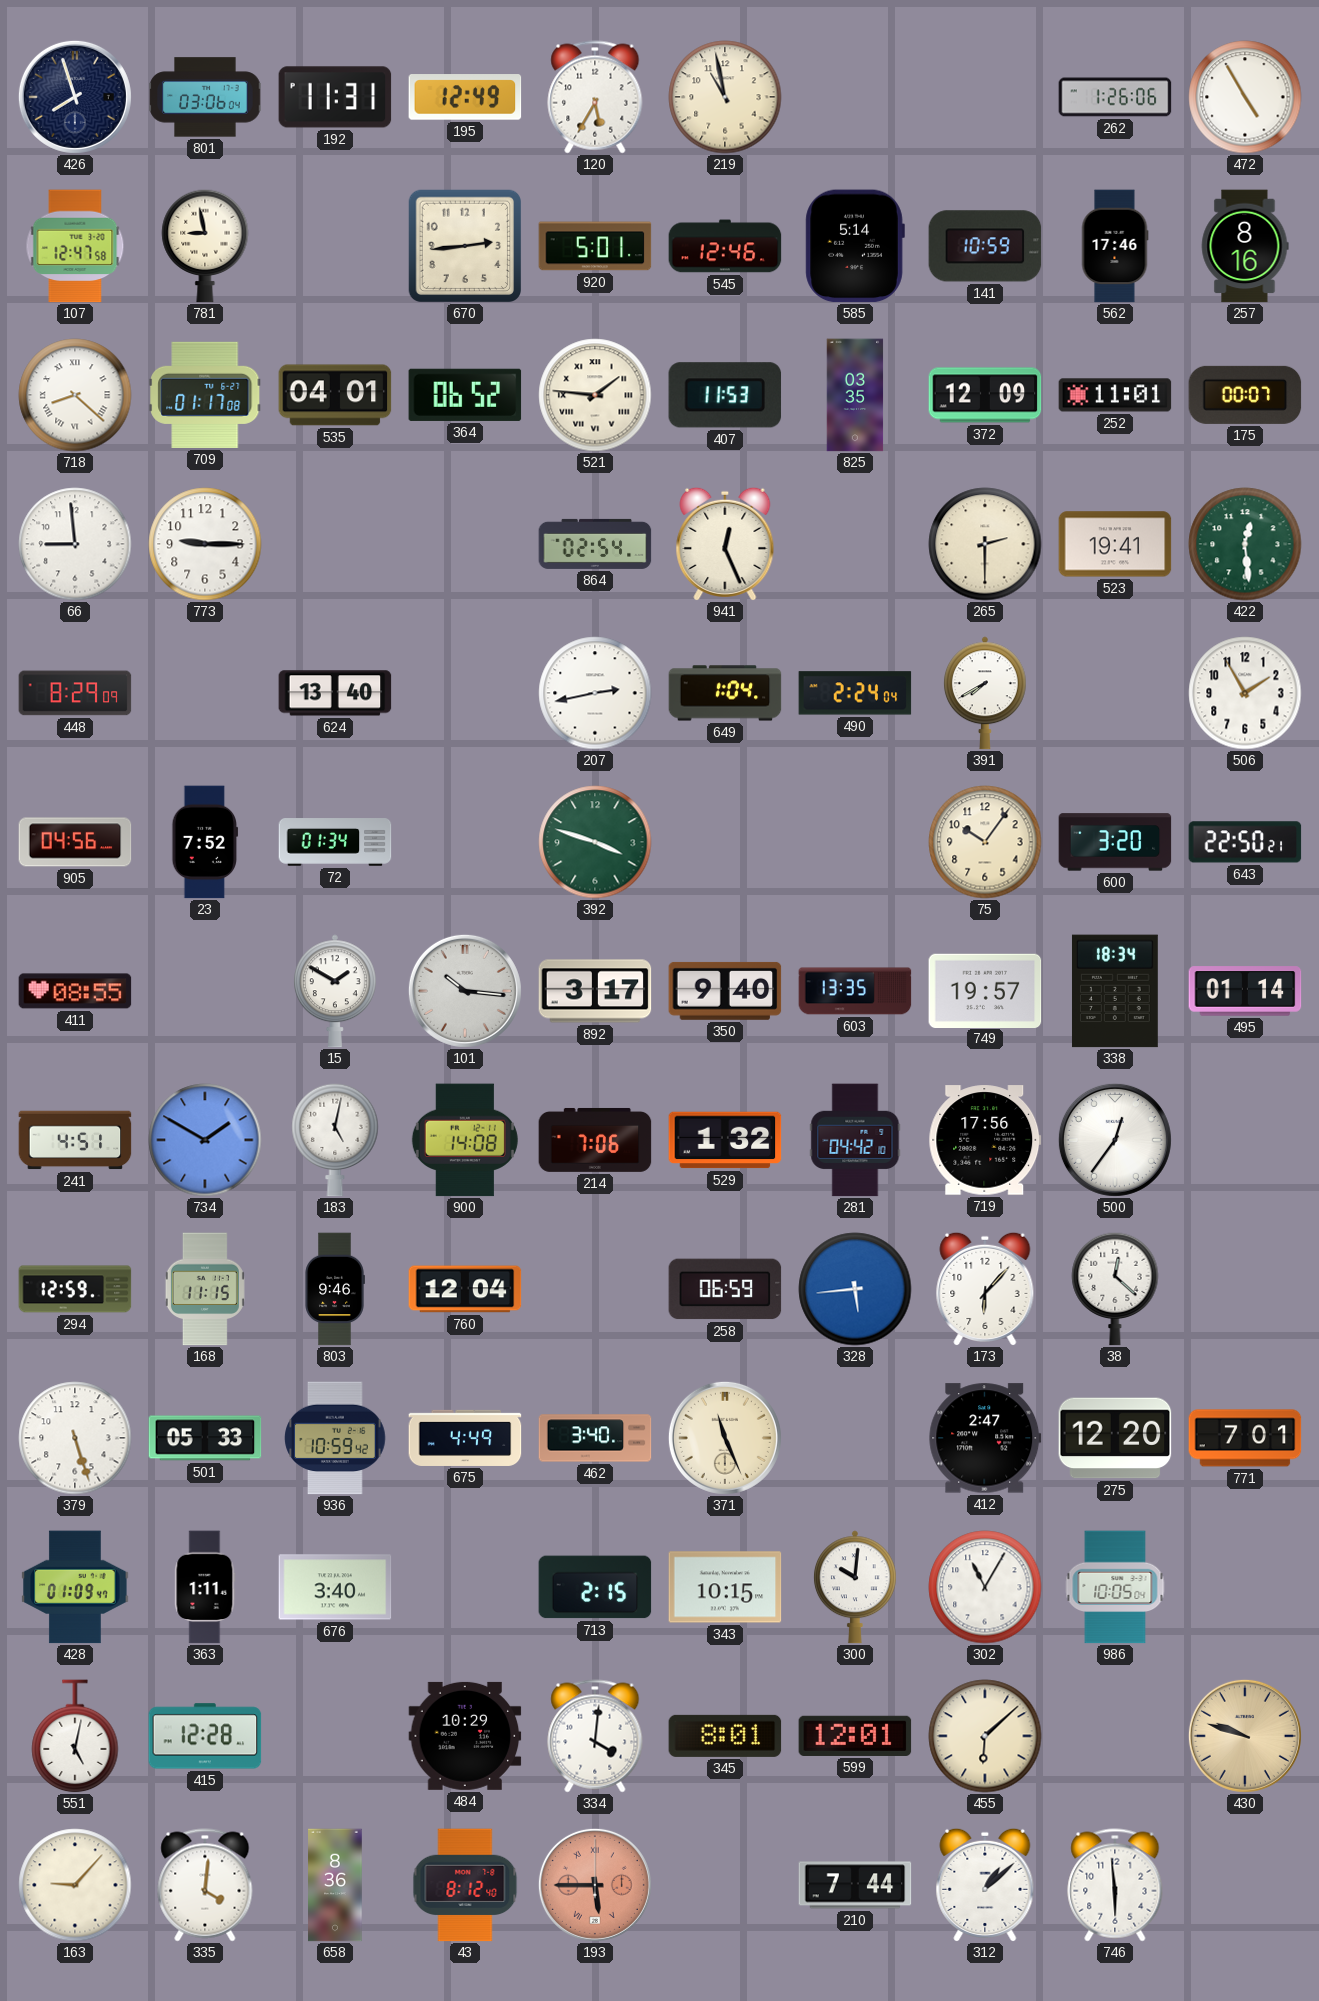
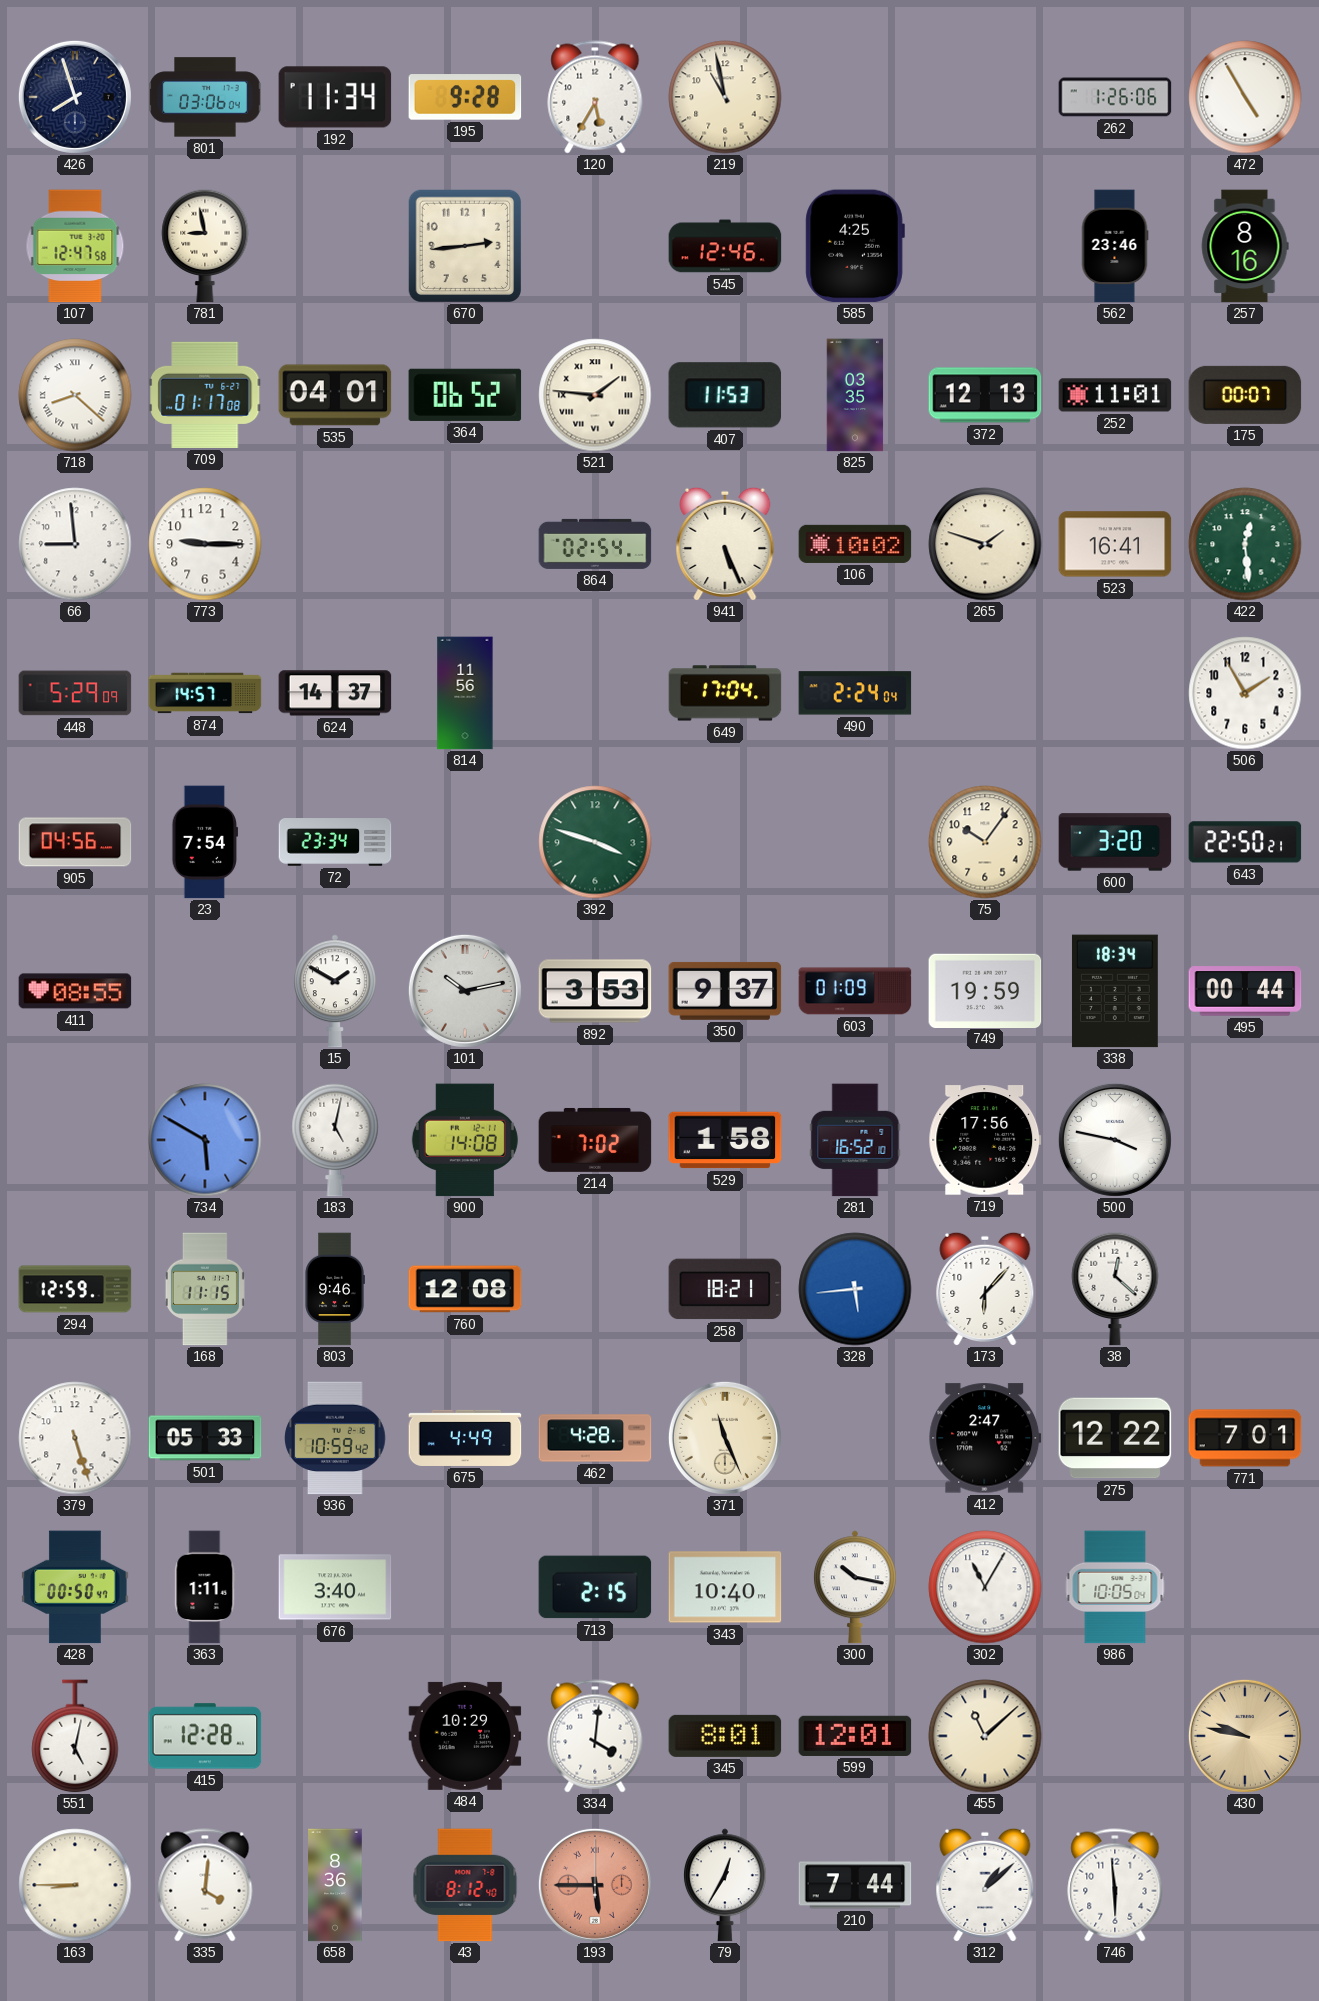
192: 11:31 -> 11:34 (335, 97)
195: 12:49 -> 9:28 (465, 97)
920: 5:01 -> none (595, 246)
585: 5:14 -> 4:25 (855, 246)
141: 10:59 -> none (985, 246)
562: 17:46 -> 23:46 (1115, 246)
372: 12:09 -> 12:13 (985, 395)
941: 12:26 -> 5:26 (725, 543)
106: none -> 10:02 (855, 544)
265: 2:30 -> 1:48 (985, 544)
523: 19:41 -> 16:41 (1115, 544)
448: 8:29 -> 5:29 (75, 693)
874: none -> 14:57 (205, 693)
624: 13:40 -> 14:37 (335, 693)
814: none -> 11:56 (465, 693)
207: 2:43 -> none (595, 693)
649: 1:04 -> 17:04 (725, 693)
391: 7:40 -> none (985, 693)
23: 7:52 -> 7:54 (205, 842)
72: 01:34 -> 23:34 (335, 842)
101: 10:16 -> 10:13 (465, 991)
892: 3:17 -> 3:53 (595, 991)
350: 9:40 -> 9:37 (725, 991)
603: 13:35 -> 01:09 (855, 991)
749: 19:57 -> 19:59 (985, 990)
495: 01:14 -> 00:44 (1245, 991)
241: 4:51 -> none (75, 1140)
734: 1:50 -> 5:50 (205, 1140)
214: 7:06 -> 7:02 (595, 1140)
529: 1:32 -> 1:58 (725, 1140)
281: 04:42 -> 16:52 (855, 1140)
500: 12:36 -> 3:47 (1115, 1140)
760: 12:04 -> 12:08 (465, 1289)
258: 06:59 -> 18:21 (725, 1289)
462: 3:40 -> 4:28 (595, 1438)
275: 12:20 -> 12:22 (1115, 1438)
428: 01:09 -> 00:50 (75, 1587)
343: 10:15 -> 10:40 (725, 1587)
300: 10:01 -> 10:17 (855, 1587)
455: 6:08 -> 11:08 (985, 1736)
430: 9:48 -> 9:47 (1245, 1736)
163: 9:07 -> 8:45 (75, 1885)
79: none -> 12:35 (725, 1885)
